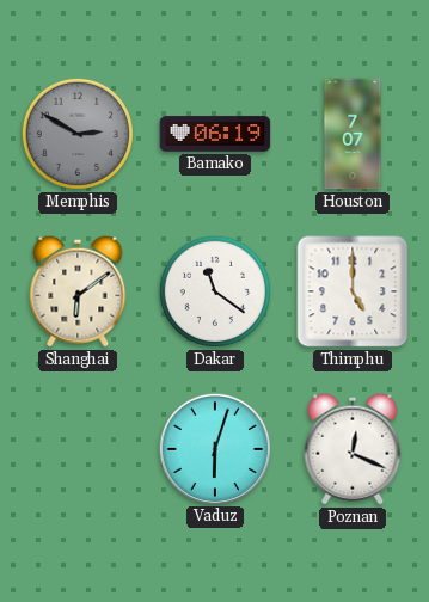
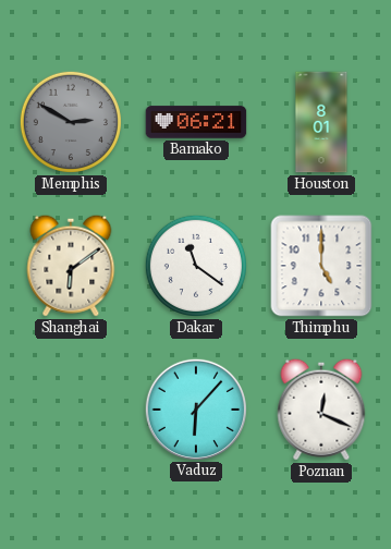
Bamako: 06:19 -> 06:21 (196, 122)
Houston: 7:07 -> 8:01 (321, 122)
Vaduz: 6:03 -> 6:07 (195, 408)
